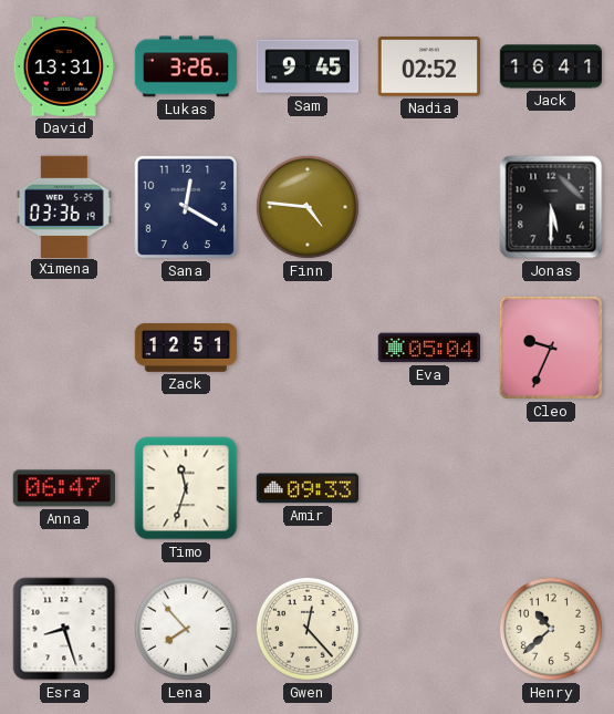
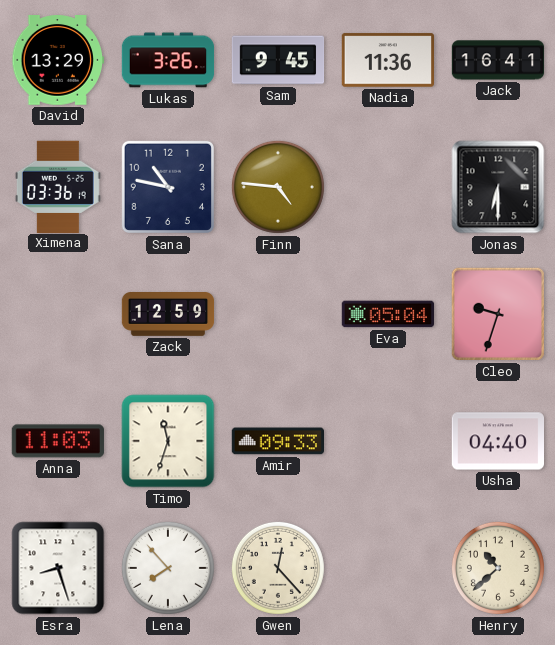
David: 13:31 -> 13:29 (57, 61)
Nadia: 02:52 -> 11:36 (387, 60)
Sana: 12:20 -> 10:47 (168, 187)
Jonas: 5:30 -> 6:30 (498, 187)
Zack: 12:51 -> 12:59 (168, 315)
Cleo: 9:34 -> 9:33 (498, 314)
Anna: 06:47 -> 11:03 (57, 441)
Usha: none -> 04:40 (497, 441)
